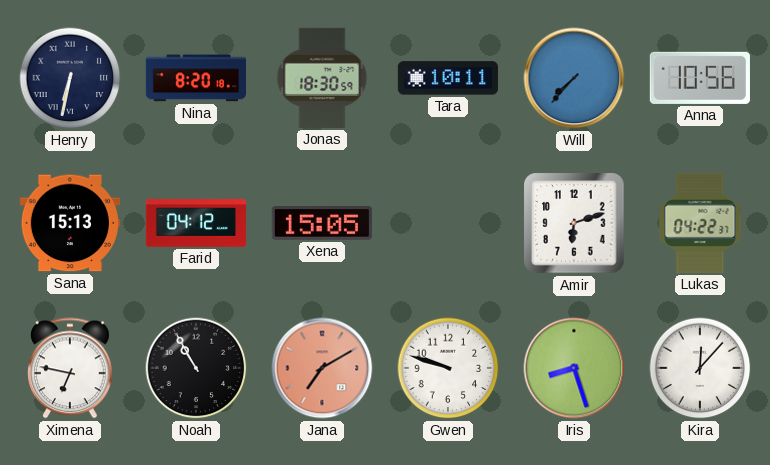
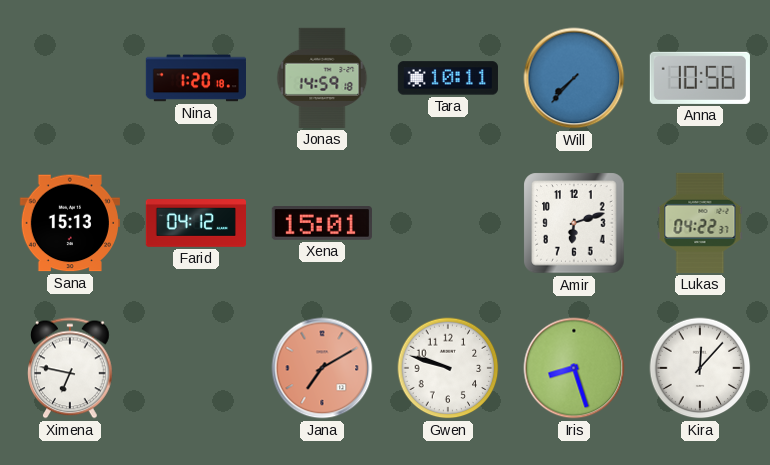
Henry: 6:32 -> none (70, 78)
Nina: 8:20 -> 1:20 (195, 78)
Jonas: 18:30 -> 14:59 (322, 78)
Xena: 15:05 -> 15:01 (322, 223)
Noah: 10:55 -> none (196, 368)
